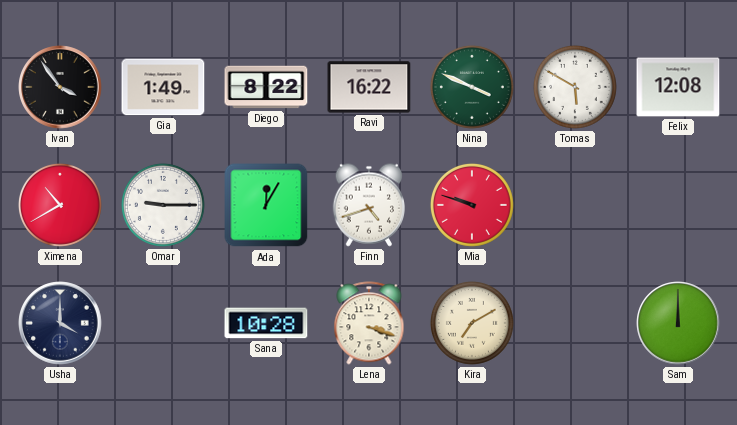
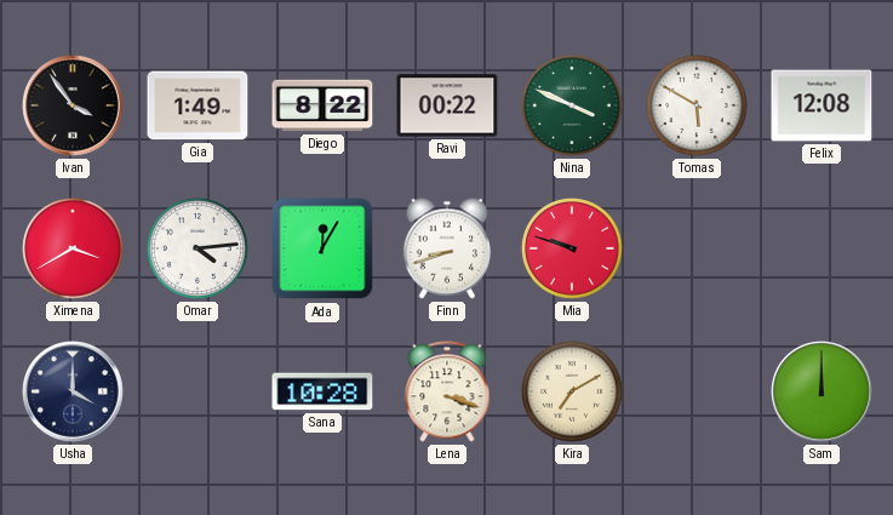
Ravi: 16:22 -> 00:22 (447, 105)
Ximena: 10:40 -> 3:40 (73, 248)
Omar: 9:15 -> 4:14 (198, 248)
Finn: 4:42 -> 8:42 (447, 248)
